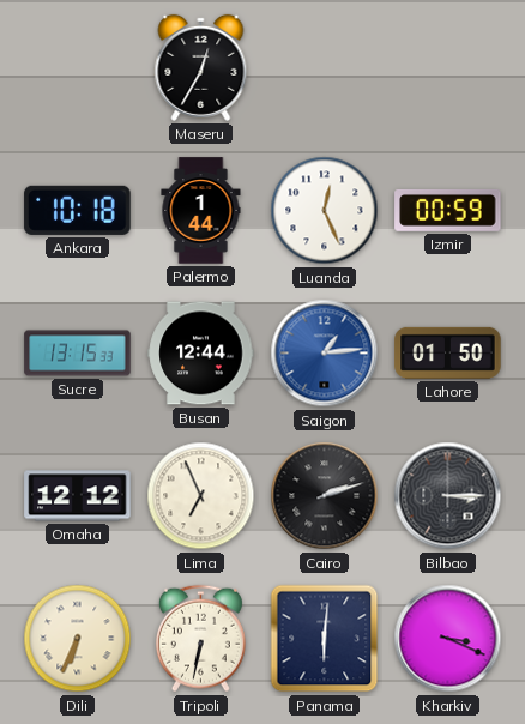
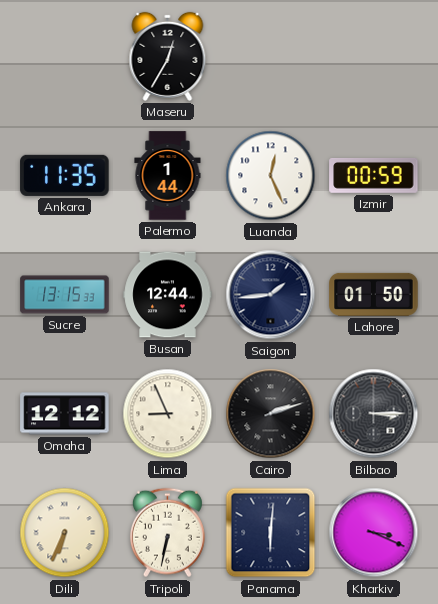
Ankara: 10:18 -> 11:35 (65, 175)
Saigon: 1:14 -> 1:44 (271, 295)
Saigon dial: blue -> navy (271, 295)
Lima: 6:56 -> 8:56 (168, 414)
